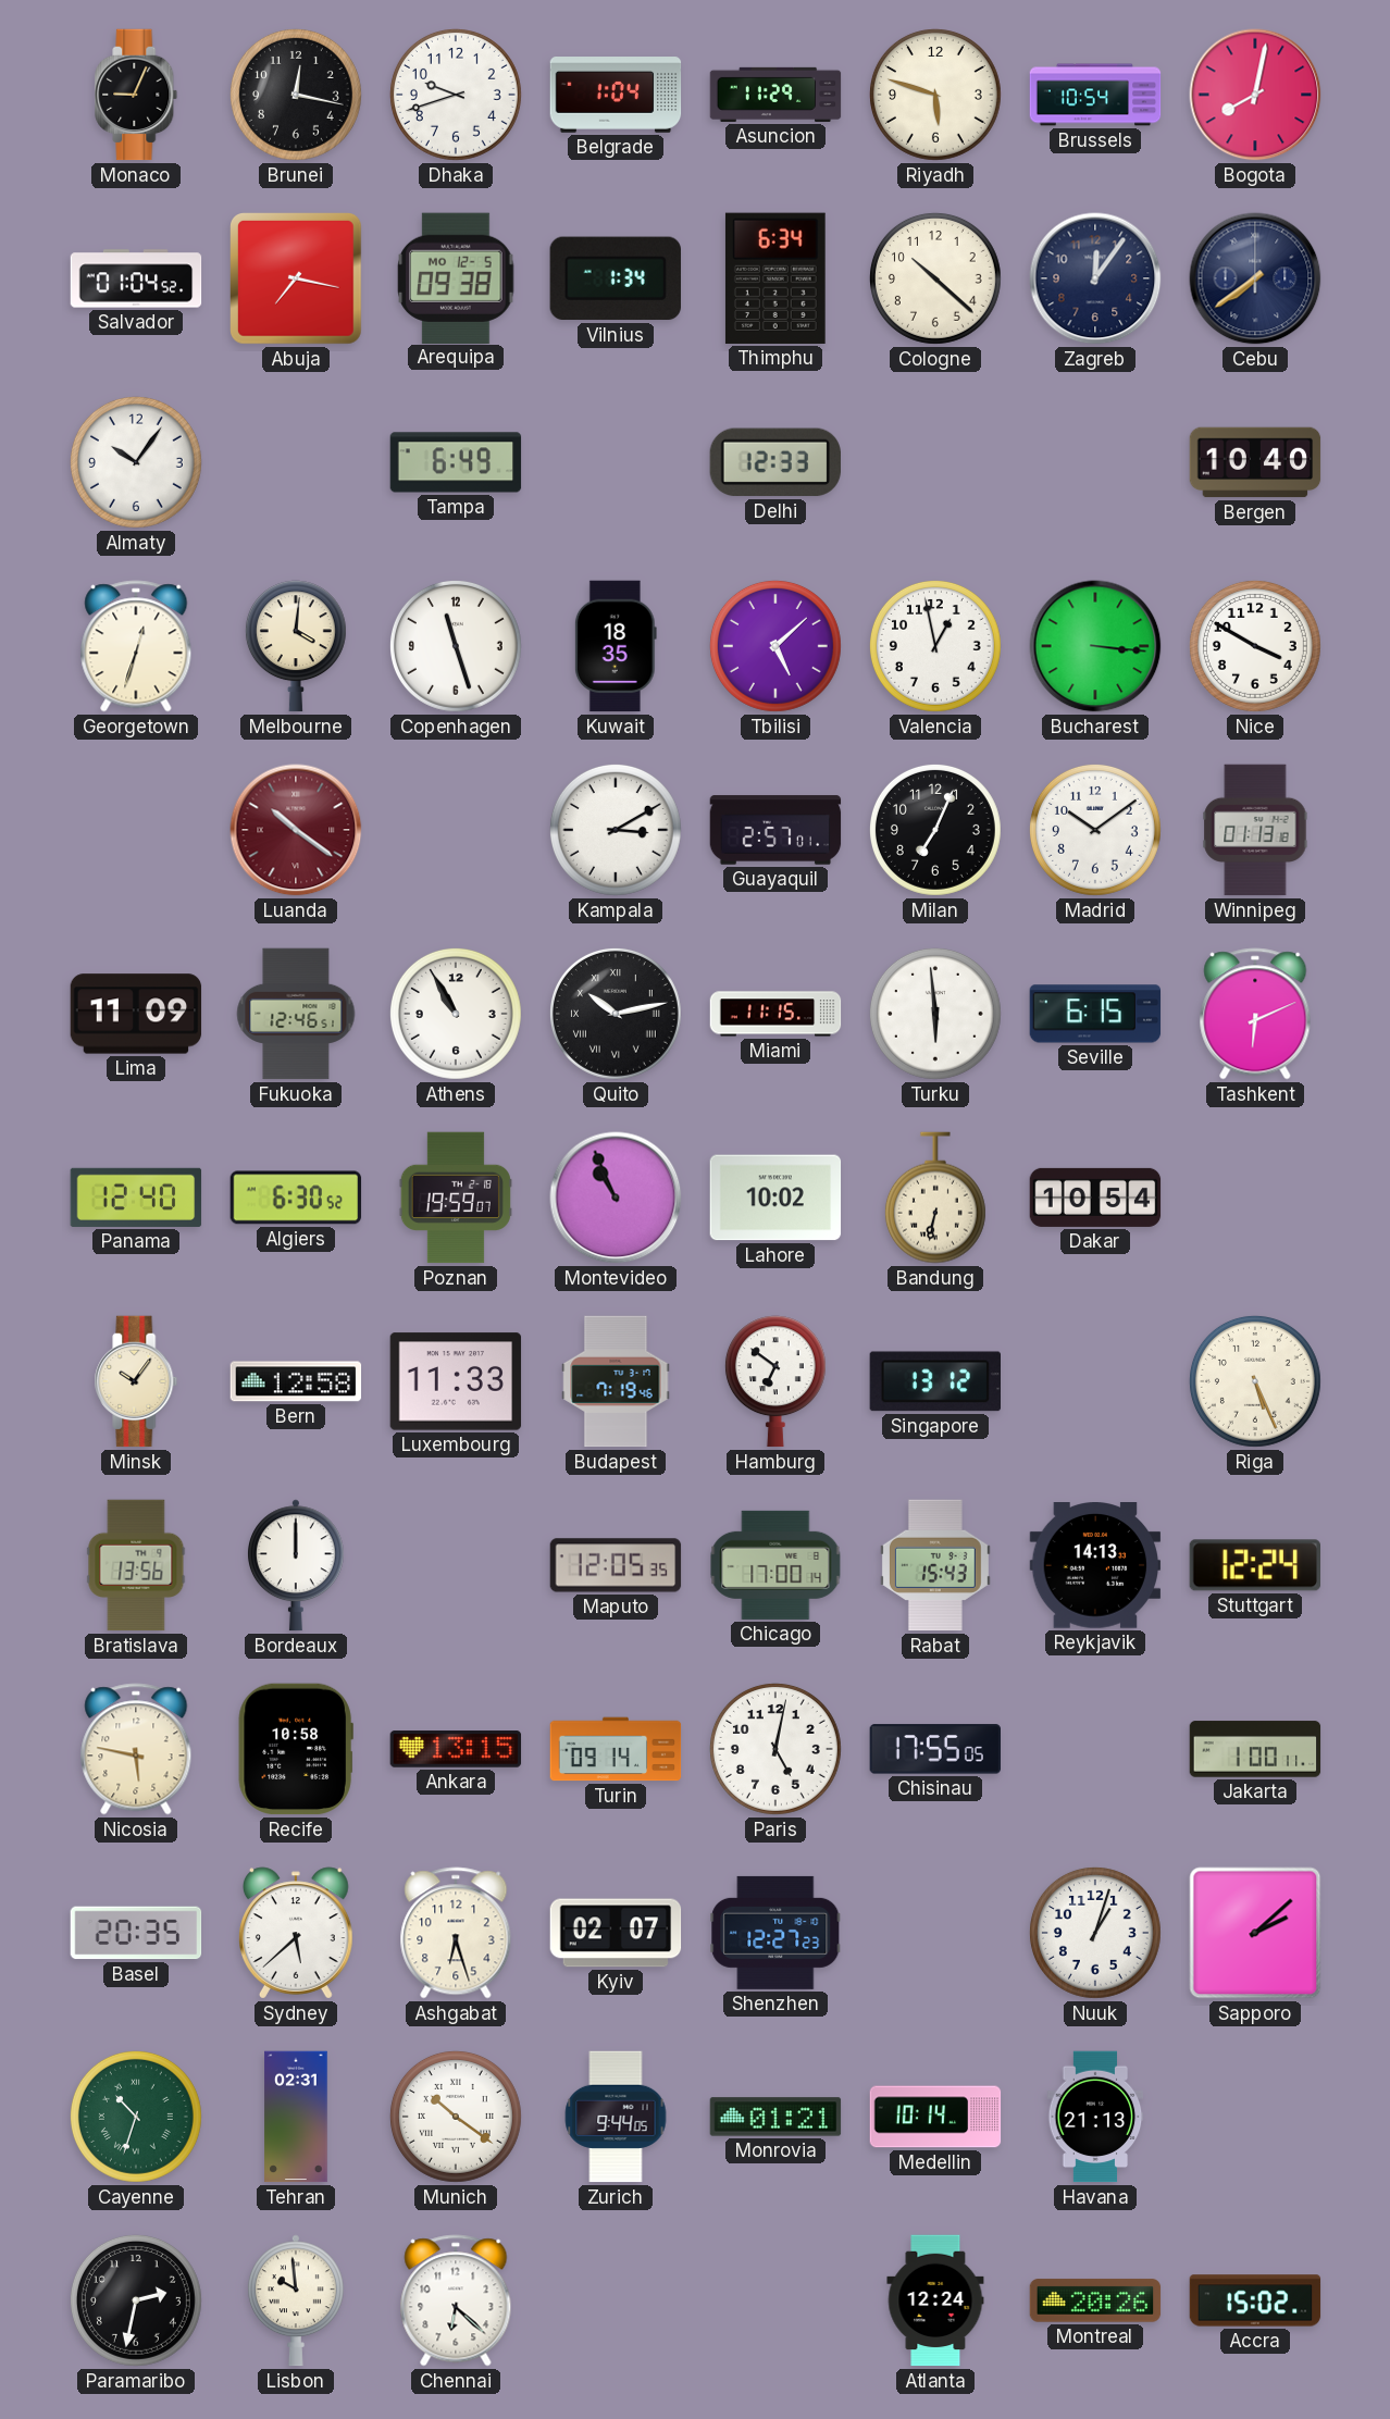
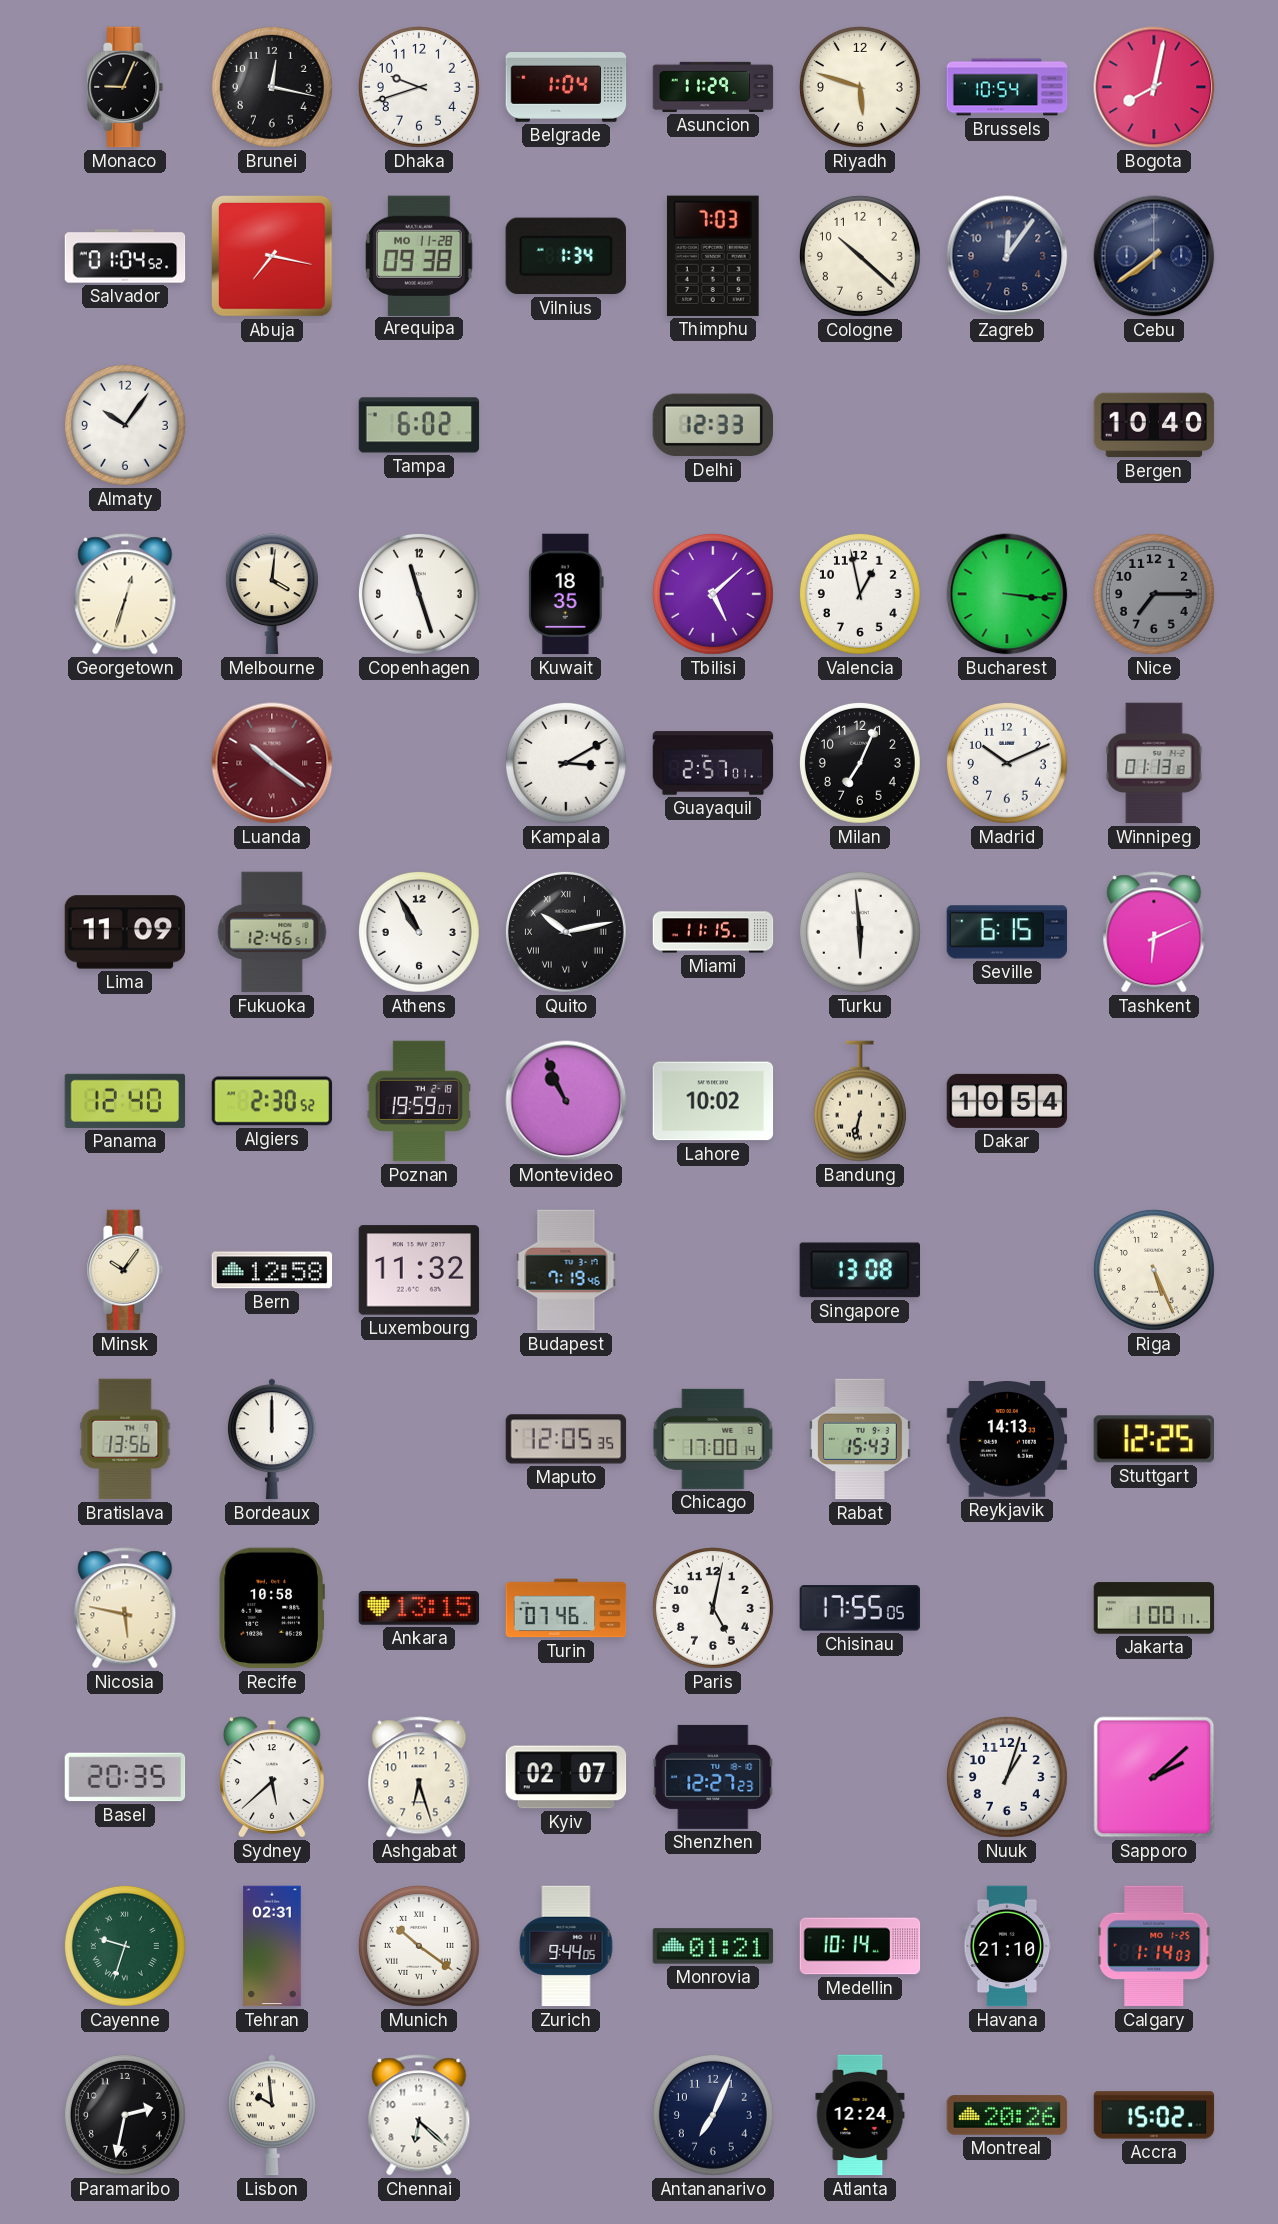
Arequipa date: MO 12-5 -> MO 11-28 (419, 255)
Thimphu: 6:34 -> 7:03 (713, 256)
Tampa: 6:49 -> 6:02 (419, 425)
Nice: 3:50 -> 7:15 (1154, 594)
Nice dial: white -> grey (1154, 594)
Madrid: 10:09 -> 10:11 (1007, 763)
Algiers: 6:30 -> 2:30 (272, 1101)
Luxembourg: 11:33 -> 11:32 (419, 1270)
Hamburg: 6:51 -> none (775, 1381)
Singapore: 13:12 -> 13:08 (859, 1270)
Stuttgart: 12:24 -> 12:25 (1153, 1439)
Turin: 09:14 -> 07:46 (566, 1608)
Cayenne: 10:33 -> 9:33 (125, 1946)
Havana: 21:13 -> 21:10 (1007, 1946)
Calgary: none -> 1:14 (1154, 1946)
Antananarivo: none -> 7:04 (713, 2115)
